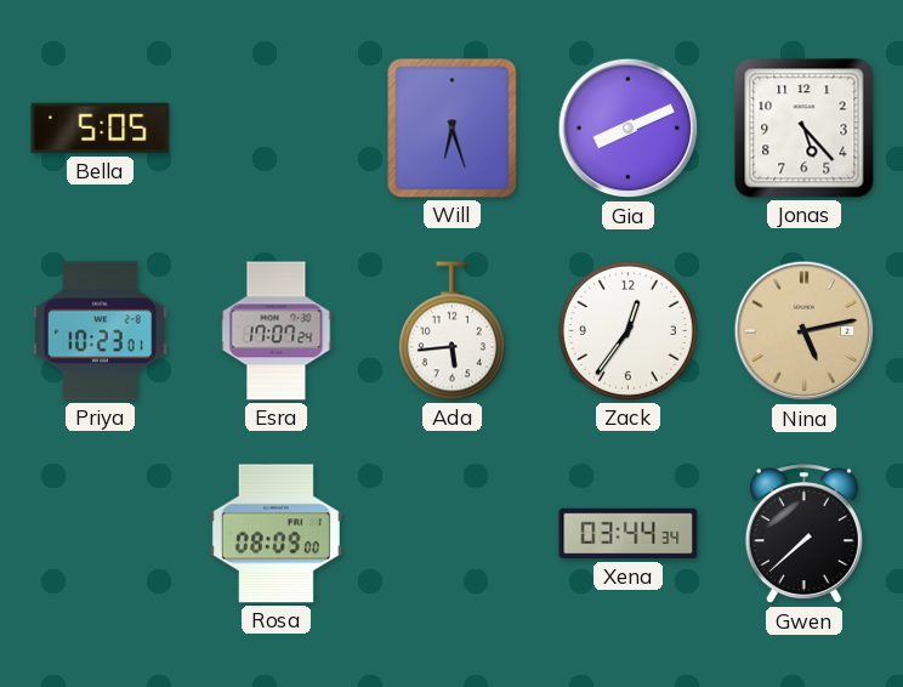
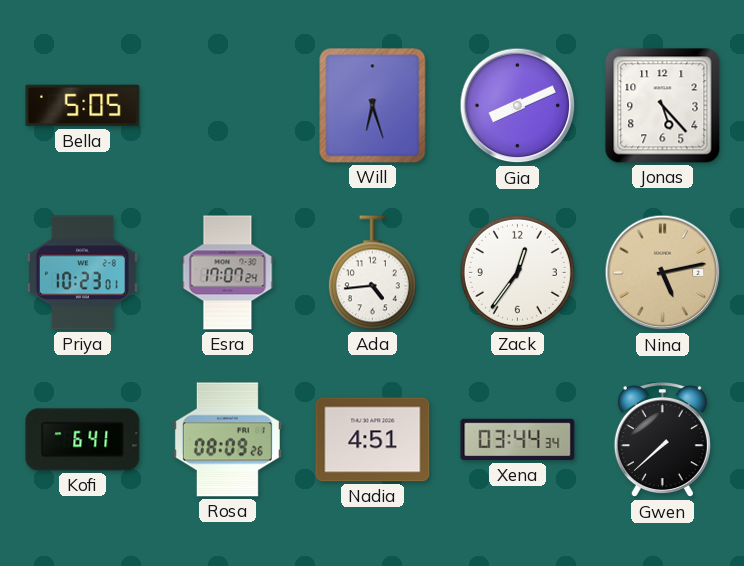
Ada: 5:44 -> 4:44 (372, 273)
Kofi: none -> 6:41 (83, 440)
Rosa: 08:09:00 -> 08:09:26 (227, 440)
Nadia: none -> 4:51 (373, 440)
